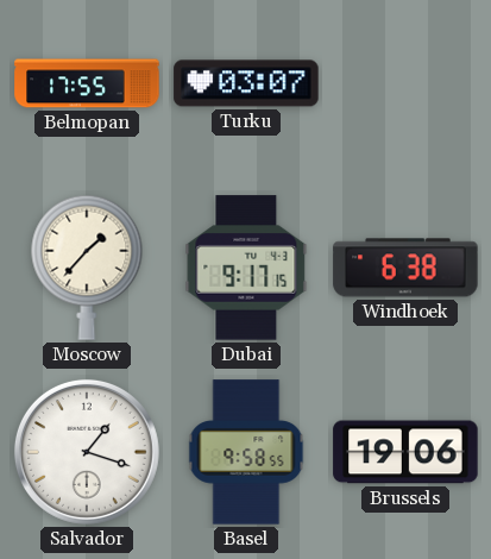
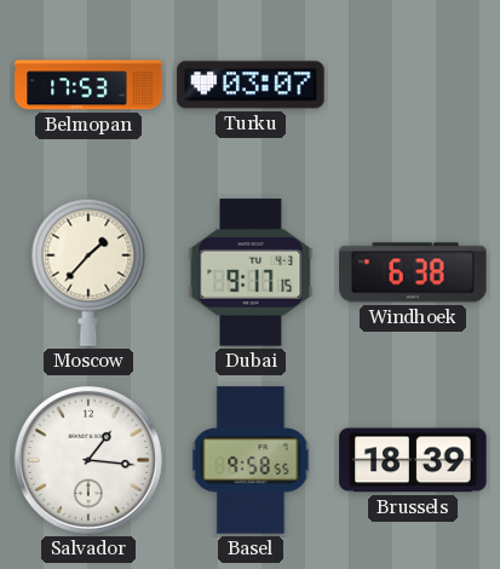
Belmopan: 17:55 -> 17:53 (88, 85)
Salvador: 1:18 -> 1:16 (88, 460)
Brussels: 19:06 -> 18:39 (413, 460)
